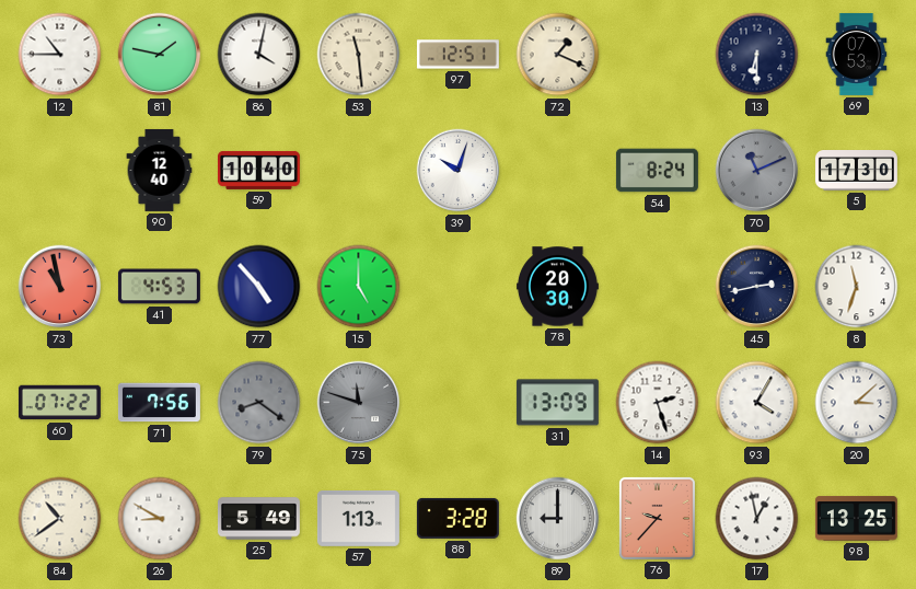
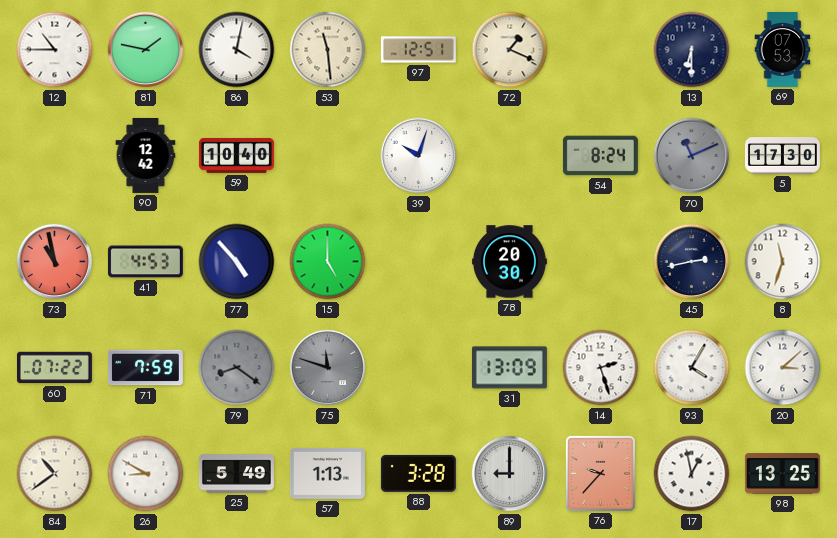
90: 12:40 -> 12:42 (146, 155)
71: 7:56 -> 7:59 (145, 368)
